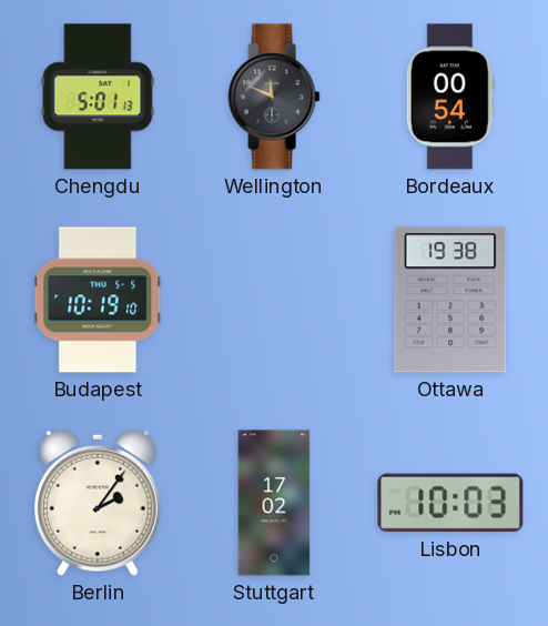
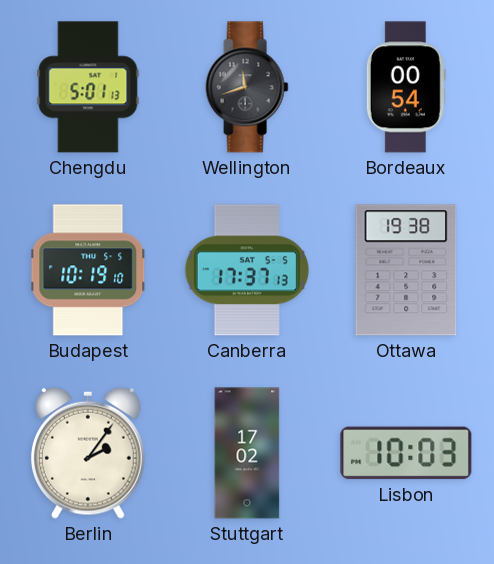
Wellington: 11:49 -> 11:42 (247, 87)
Canberra: none -> 17:37 (247, 270)
